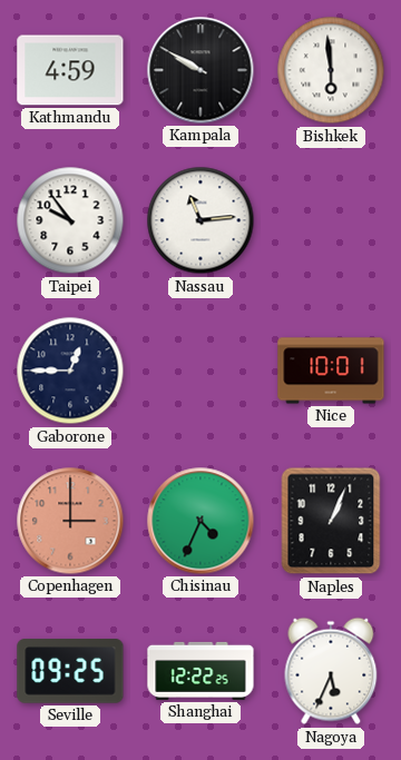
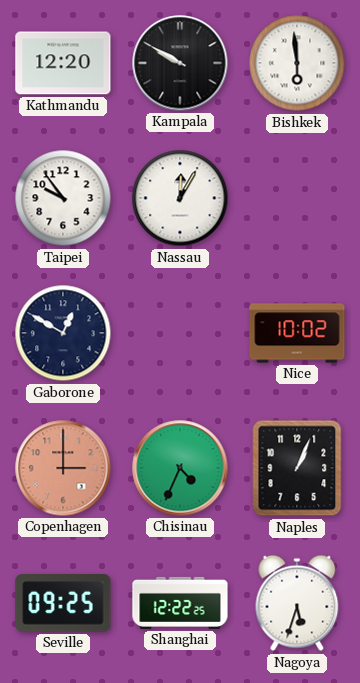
Kathmandu: 4:59 -> 12:20 (63, 63)
Nassau: 11:14 -> 12:05 (180, 198)
Gaborone: 12:45 -> 12:50 (63, 333)
Nice: 10:01 -> 10:02 (297, 333)
Nagoya: 5:34 -> 5:33 (297, 603)
